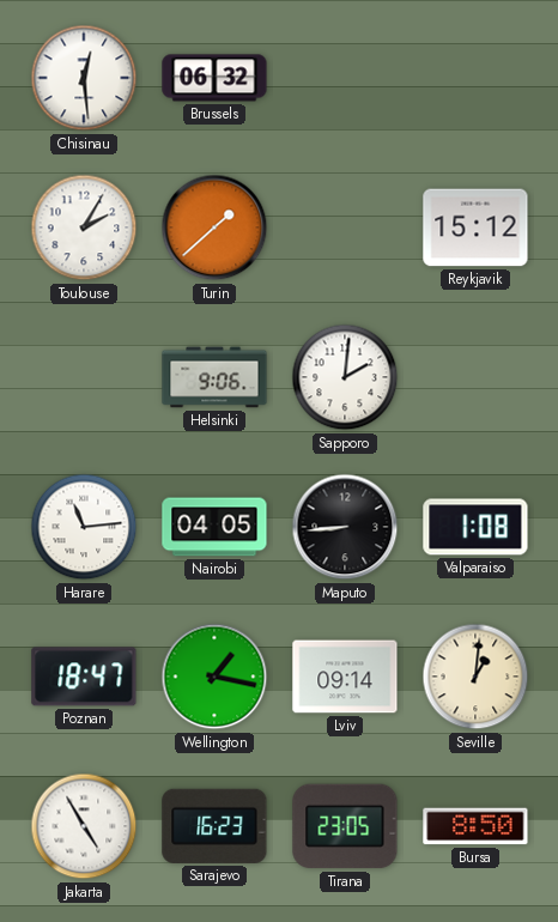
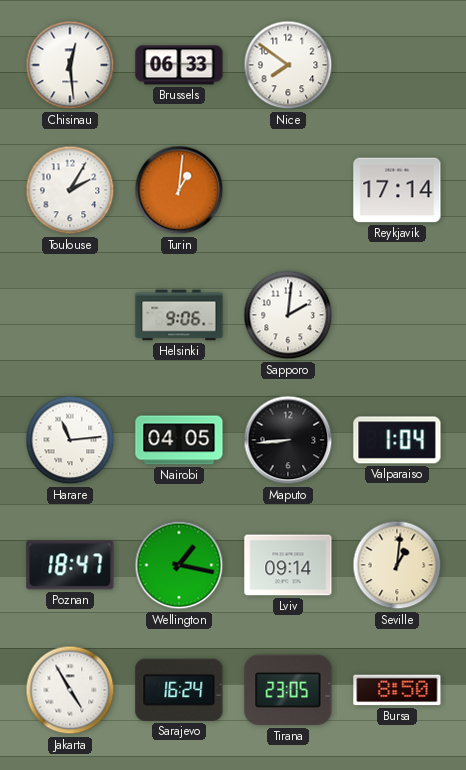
Brussels: 06:32 -> 06:33 (179, 65)
Nice: none -> 7:51 (288, 65)
Turin: 1:38 -> 1:01 (179, 190)
Reykjavik: 15:12 -> 17:14 (397, 190)
Valparaiso: 1:08 -> 1:04 (397, 440)
Sarajevo: 16:23 -> 16:24 (179, 690)
